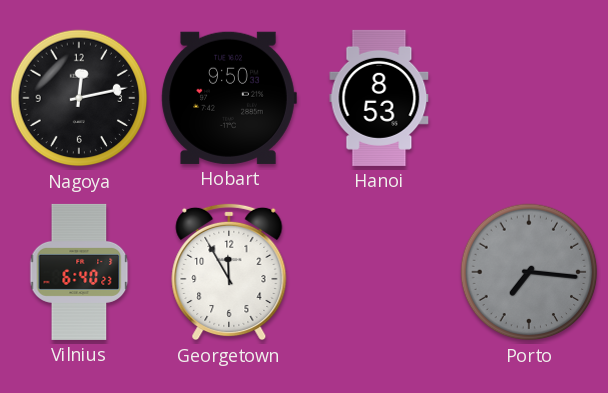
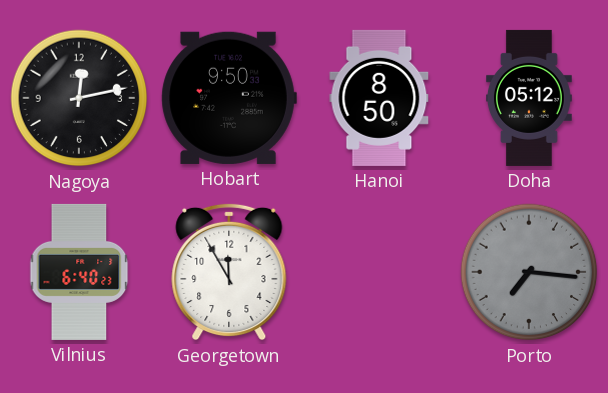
Hanoi: 8:53 -> 8:50 (379, 98)
Doha: none -> 05:12 (530, 98)
